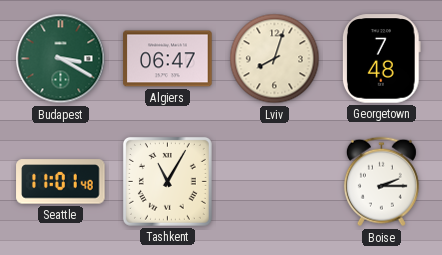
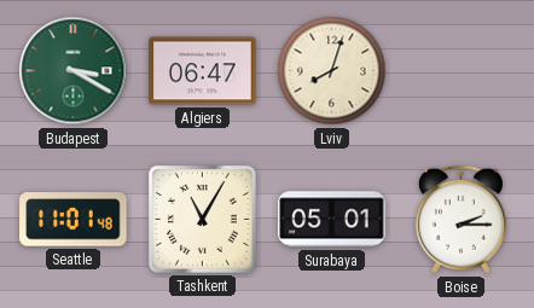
Georgetown: 7:48 -> none (381, 59)
Surabaya: none -> 05:01 (332, 220)
